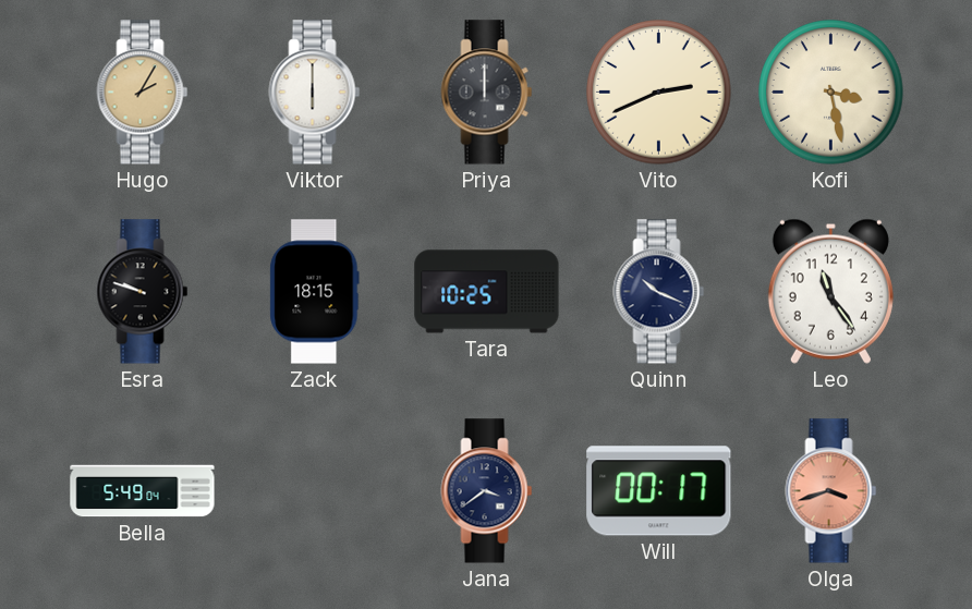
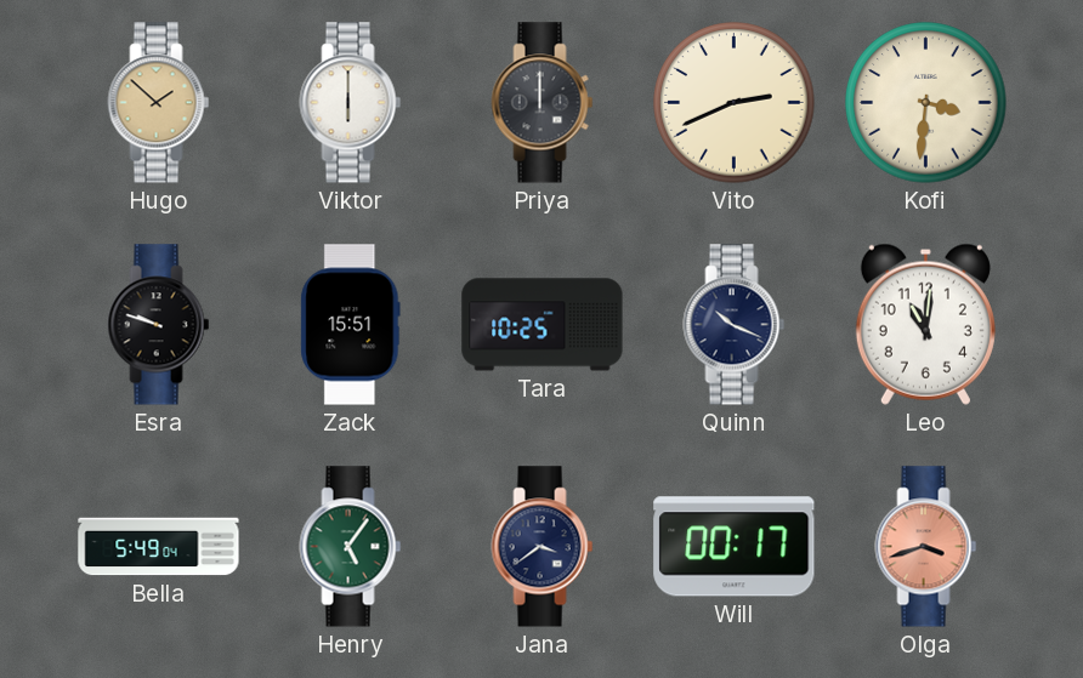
Hugo: 2:05 -> 1:52 (159, 103)
Kofi: 3:28 -> 3:31 (926, 103)
Zack: 18:15 -> 15:51 (351, 325)
Leo: 11:24 -> 11:01 (925, 324)
Henry: none -> 5:06 (351, 547)
